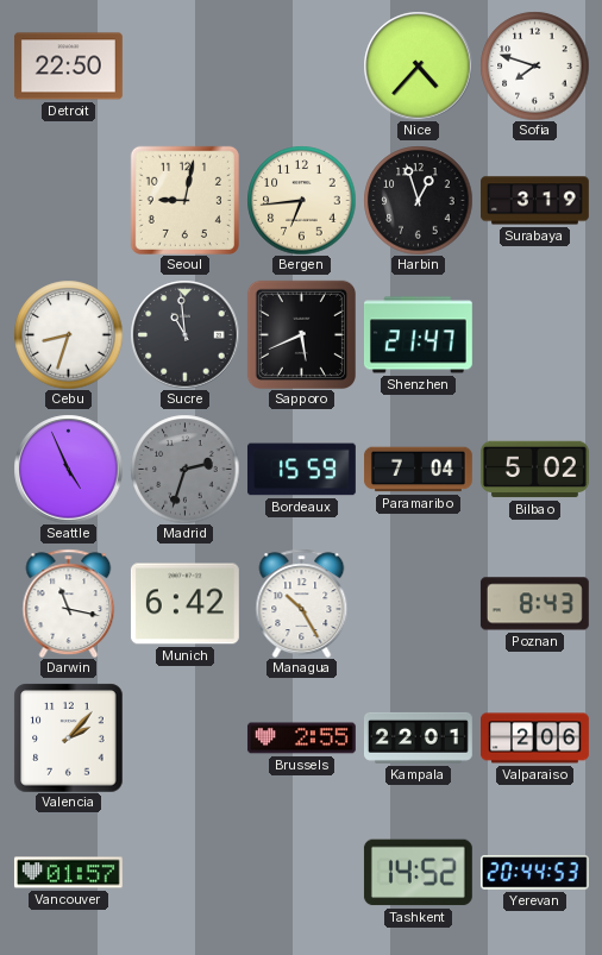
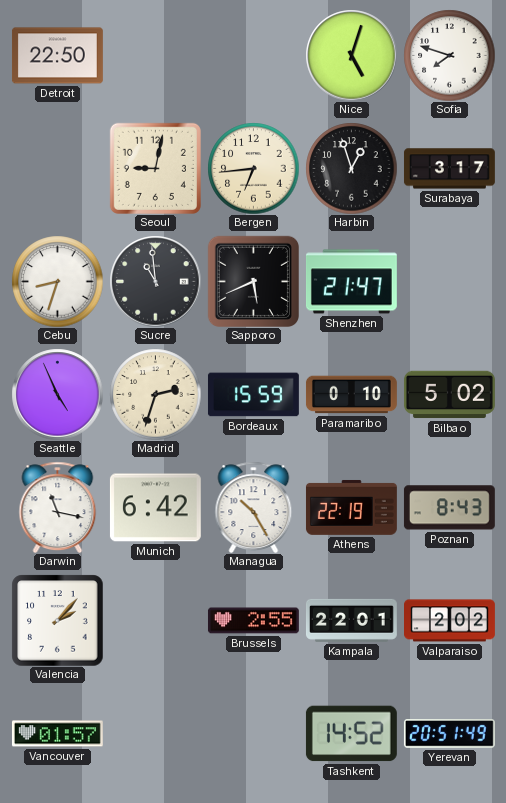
Nice: 4:37 -> 5:03 (351, 55)
Surabaya: 3:19 -> 3:17 (449, 169)
Madrid dial: grey -> cream (155, 394)
Paramaribo: 7:04 -> 0:10 (352, 395)
Athens: none -> 22:19 (351, 507)
Valparaiso: 2:06 -> 2:02 (450, 621)
Yerevan: 20:44 -> 20:51 (449, 734)
